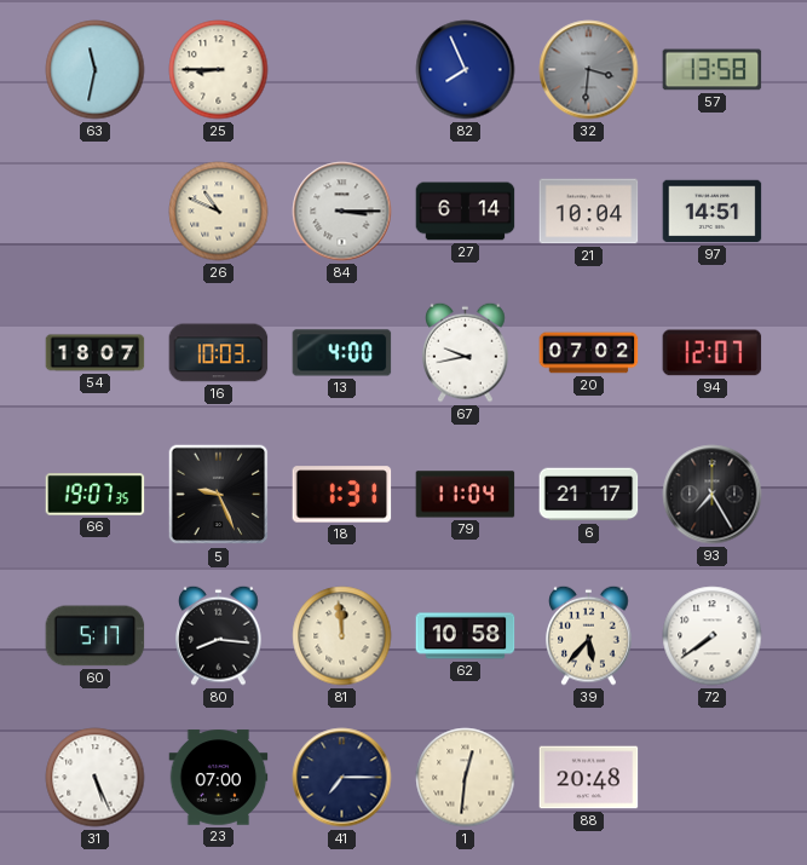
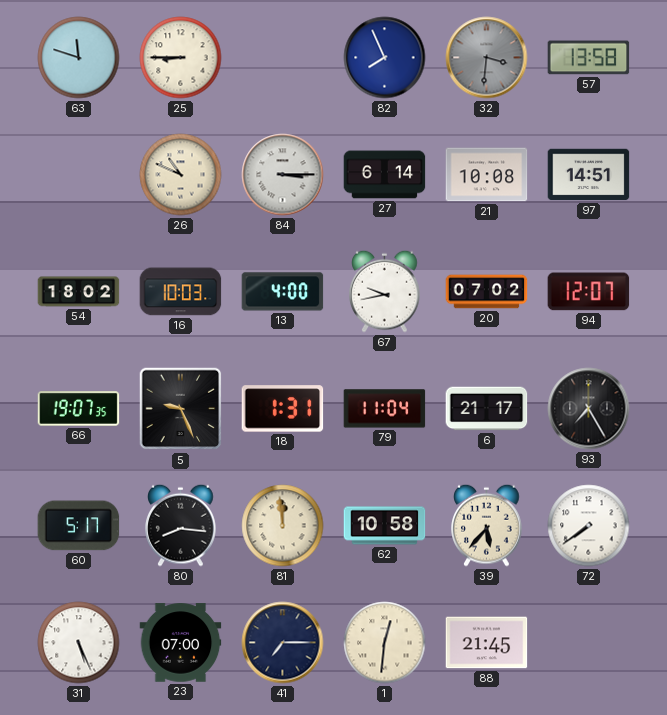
63: 11:32 -> 11:48 (79, 58)
21: 10:04 -> 10:08 (487, 175)
54: 18:07 -> 18:02 (79, 292)
88: 20:48 -> 21:45 (487, 643)
